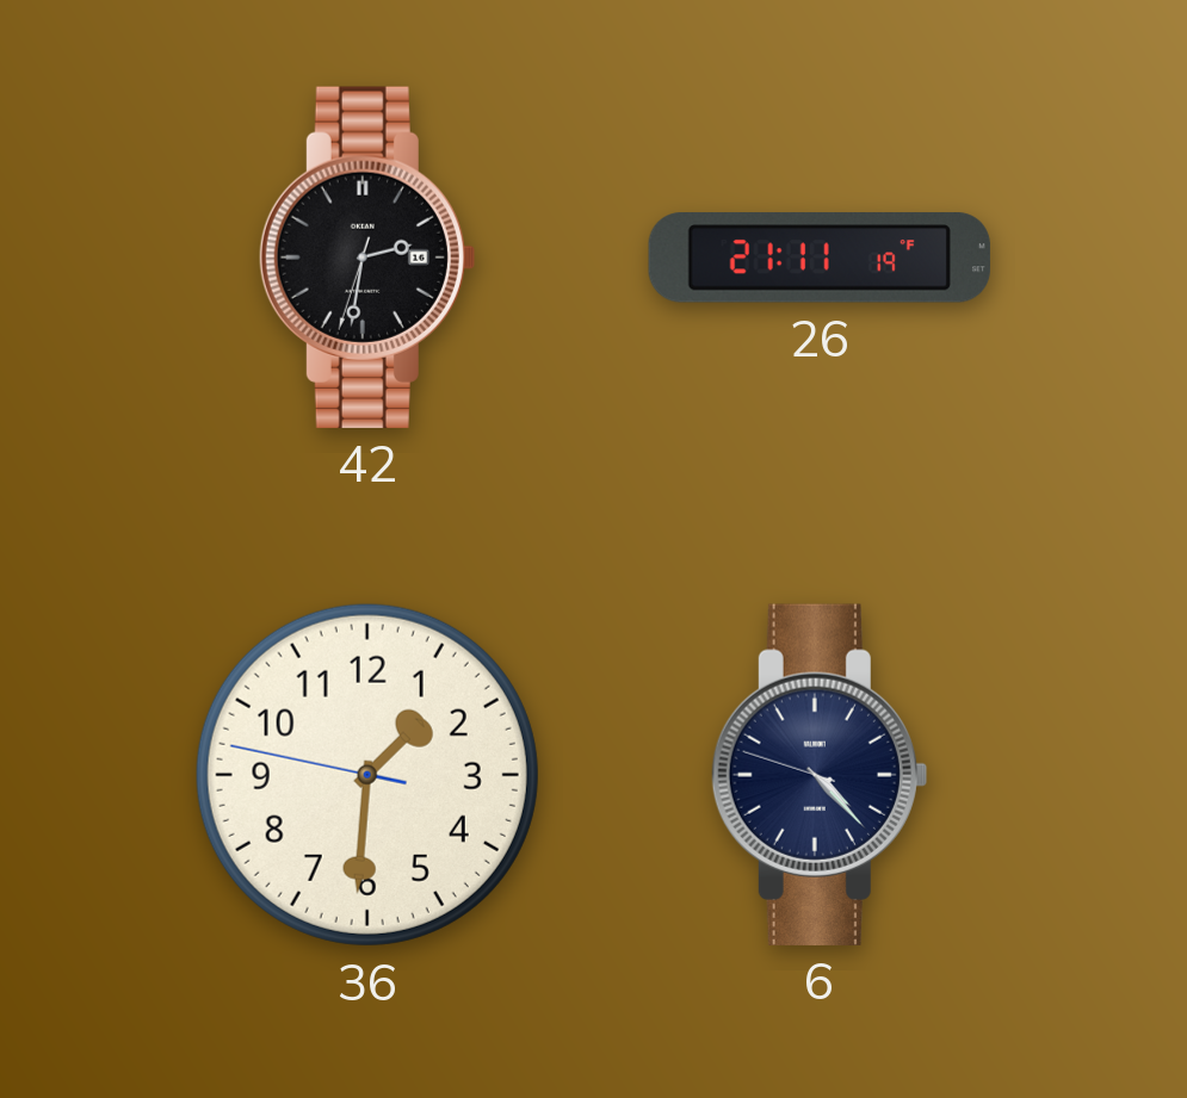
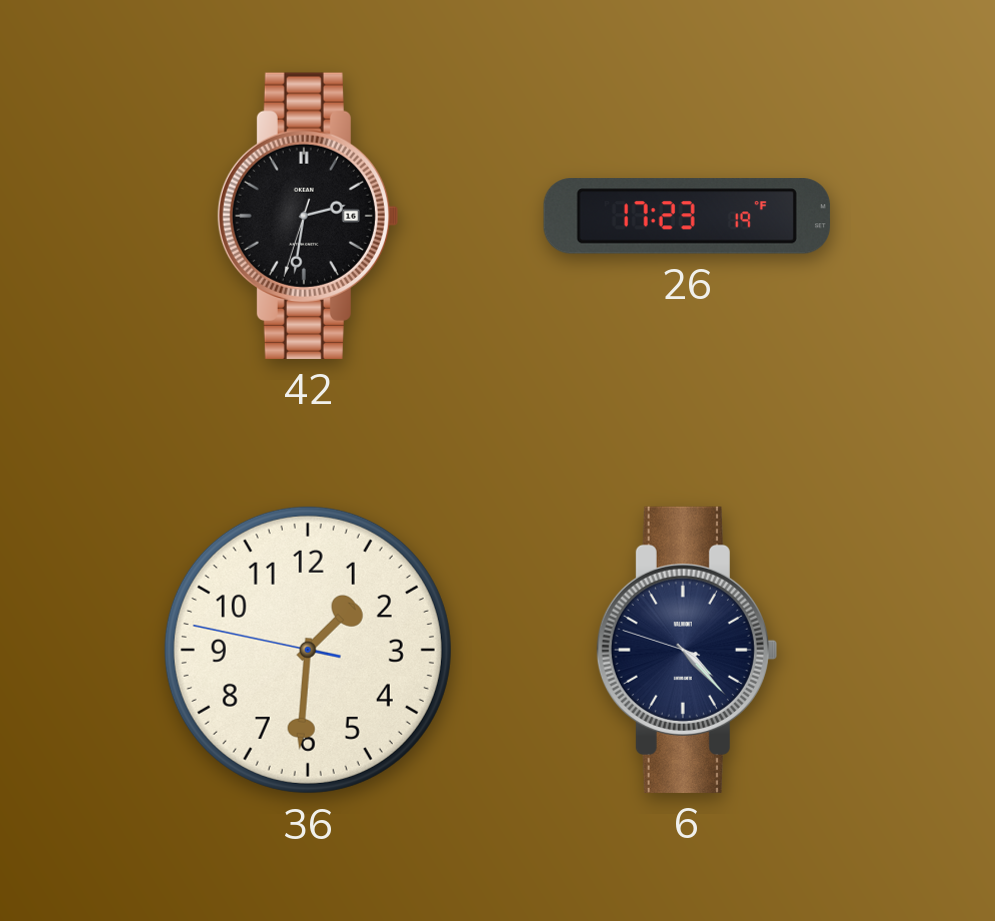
26: 21:11 -> 17:23 (687, 216)
